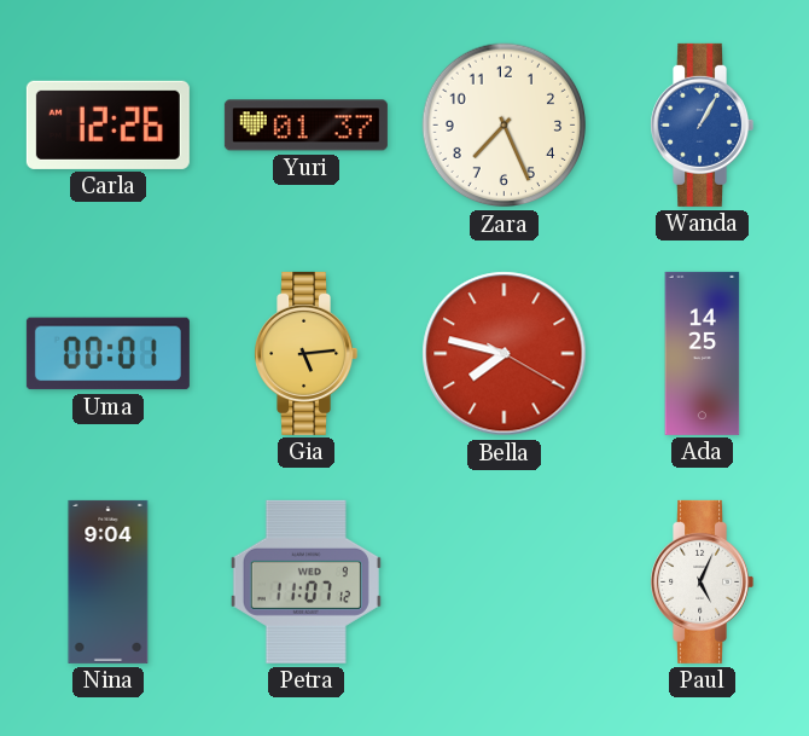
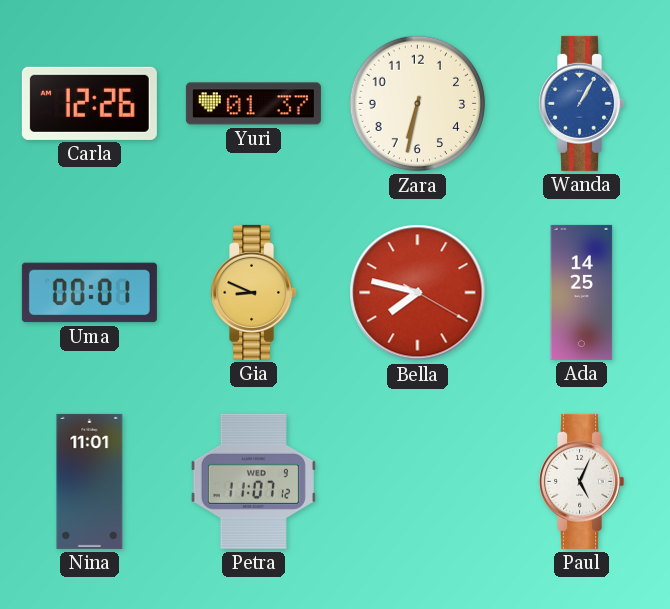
Zara: 7:26 -> 6:32 (418, 104)
Gia: 5:14 -> 8:49 (254, 292)
Nina: 9:04 -> 11:01 (90, 481)
